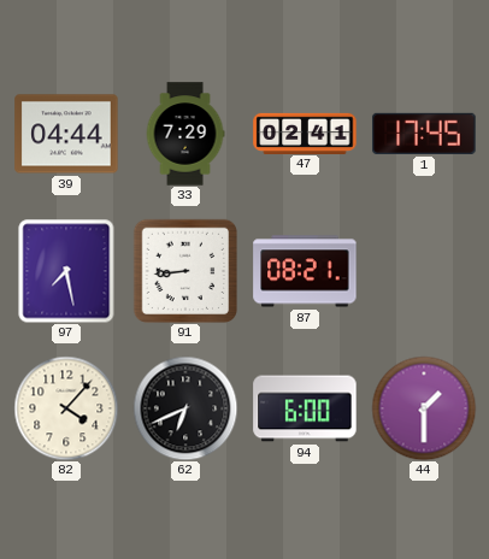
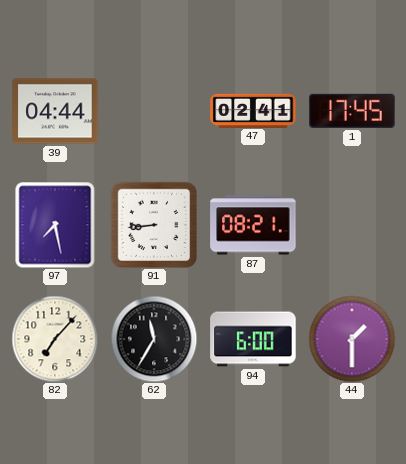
33: 7:29 -> none (185, 134)
82: 4:07 -> 7:07 (55, 339)
62: 6:41 -> 11:35 (154, 339)
